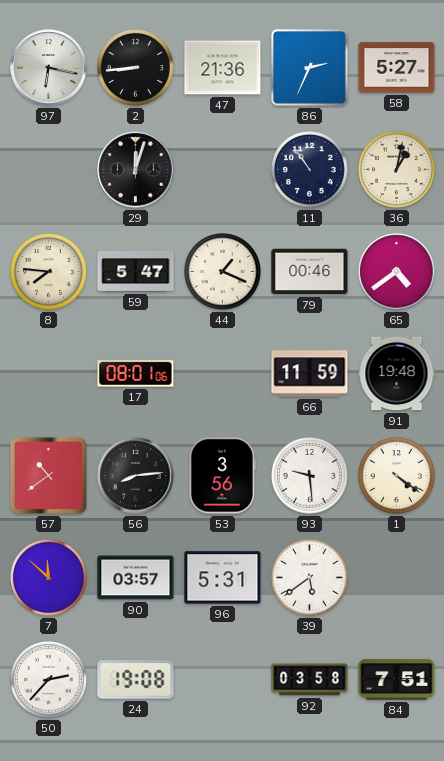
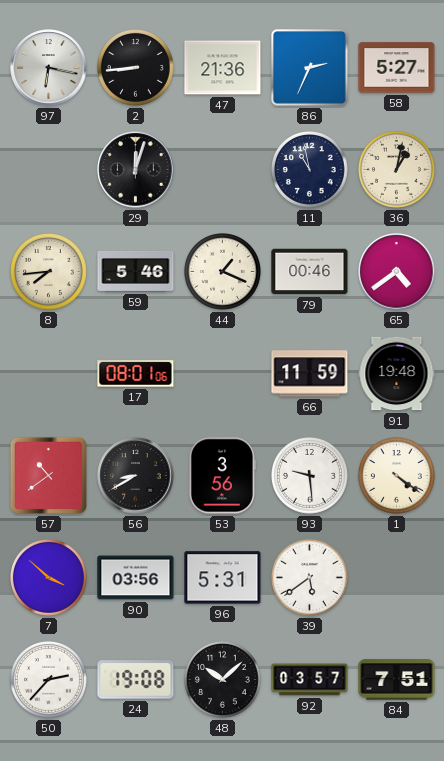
11: 10:54 -> 10:58 (310, 170)
8: 7:46 -> 7:44 (49, 272)
59: 5:47 -> 5:46 (136, 271)
56: 8:14 -> 8:40 (136, 476)
7: 11:52 -> 3:52 (49, 578)
90: 03:57 -> 03:56 (136, 578)
48: none -> 10:08 (223, 680)
92: 03:58 -> 03:57 (310, 680)
